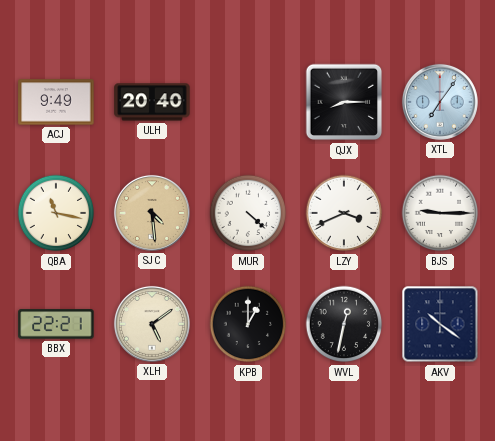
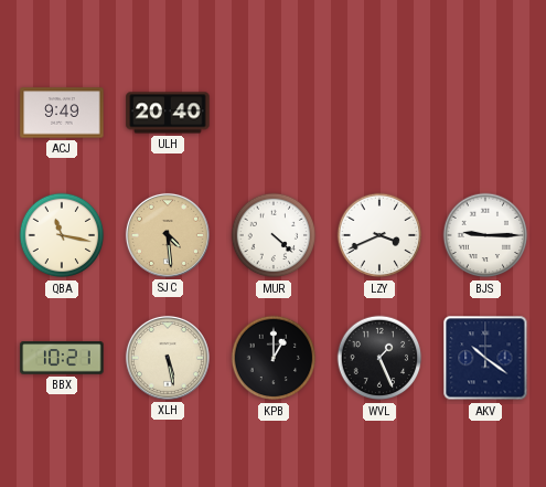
QJX: 8:15 -> none (344, 102)
XTL: 7:06 -> none (440, 102)
BBX: 22:21 -> 10:21 (62, 358)
XLH: 5:09 -> 5:28 (168, 358)
WVL: 12:32 -> 1:26 (379, 358)
